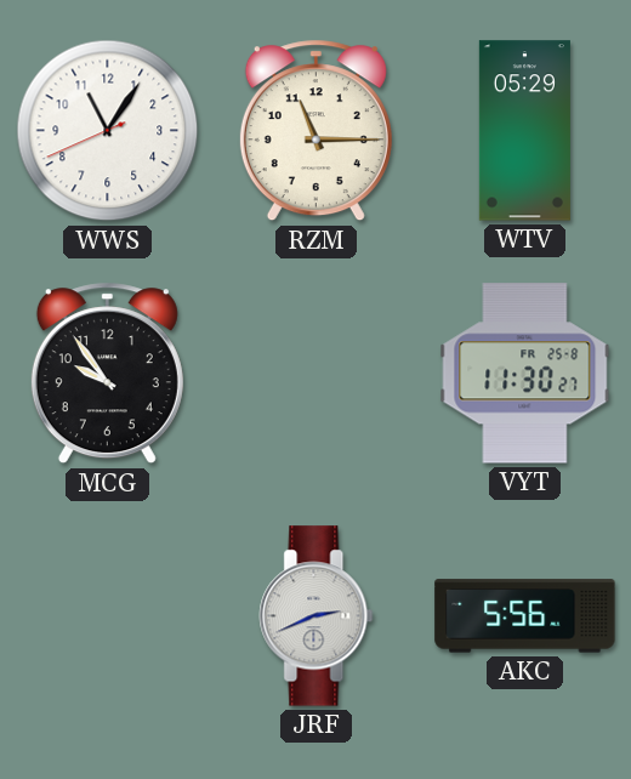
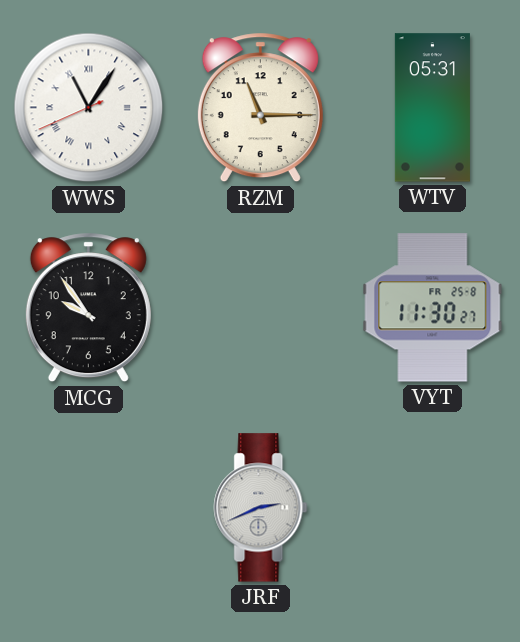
WWS numerals: Arabic -> Roman (89, 108)
WTV: 05:29 -> 05:31 (432, 108)
AKC: 5:56 -> none (525, 616)
